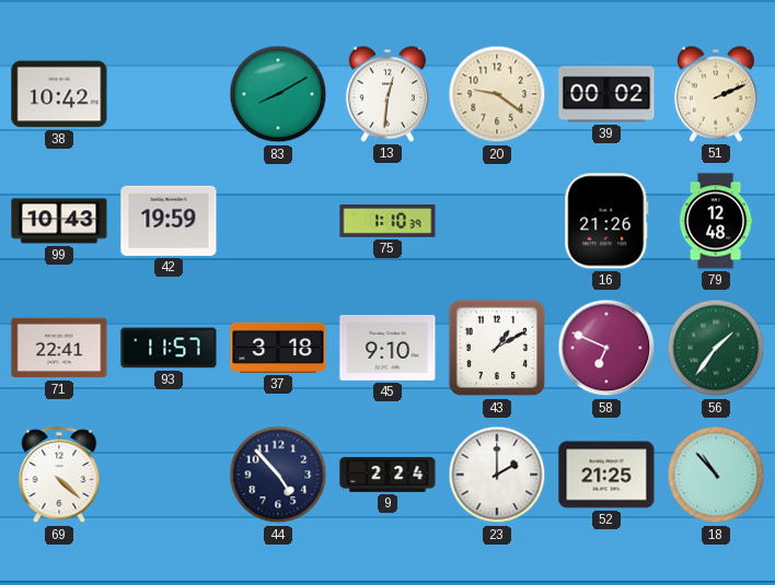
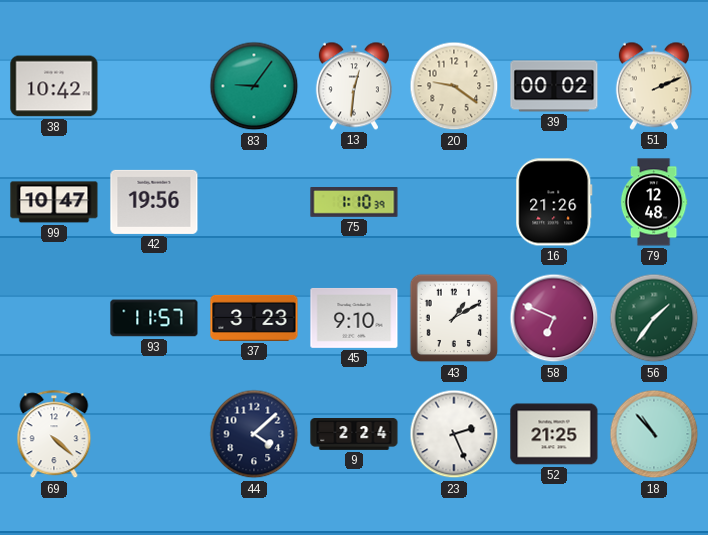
83: 8:10 -> 9:06 (254, 86)
99: 10:43 -> 10:47 (54, 202)
42: 19:59 -> 19:56 (154, 202)
71: 22:41 -> none (59, 348)
37: 3:18 -> 3:23 (254, 318)
44: 4:53 -> 4:08 (254, 434)
23: 2:00 -> 2:26 (454, 434)
